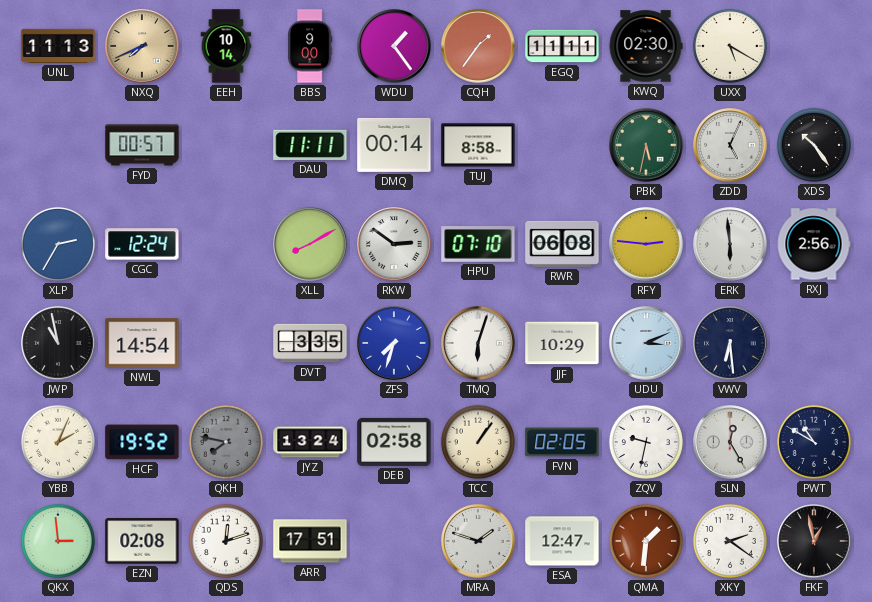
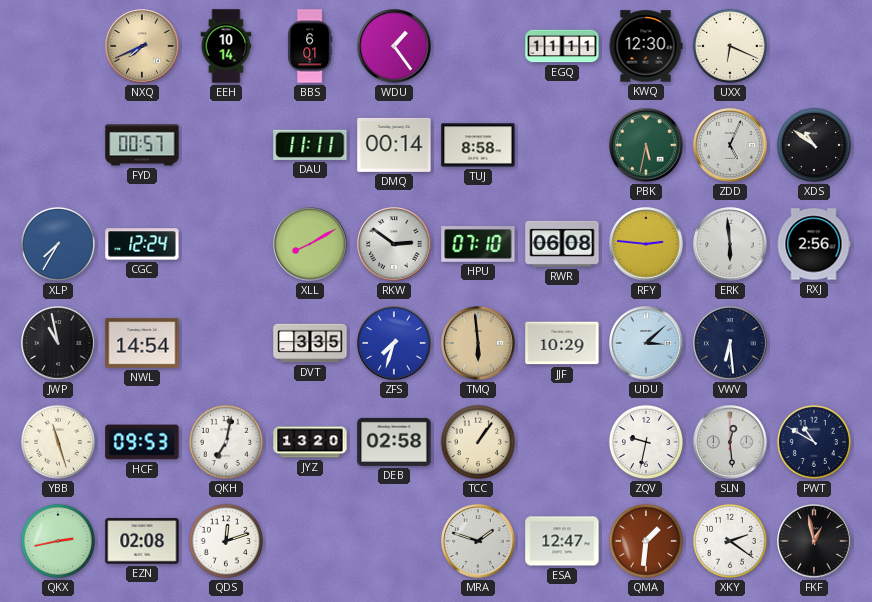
UNL: 11:13 -> none (58, 46)
BBS: 9:00 -> 6:01 (310, 46)
CQH: 1:36 -> none (478, 46)
KWQ: 02:30 -> 12:30 (646, 46)
UXX: 5:20 -> 6:19 (730, 46)
XDS: 10:24 -> 10:51 (814, 145)
XLP: 2:35 -> 7:35 (58, 244)
TMQ: 6:03 -> 5:59 (478, 343)
TMQ dial: white -> champagne (478, 343)
UDU: 3:11 -> 3:08 (646, 343)
YBB: 2:04 -> 11:27 (58, 442)
HCF: 19:52 -> 09:53 (142, 442)
QKH: 7:47 -> 7:02 (226, 442)
QKH dial: grey -> white (226, 442)
JYZ: 13:24 -> 13:20 (310, 442)
FVN: 02:05 -> none (562, 442)
SLN: 12:25 -> 12:29 (730, 442)
QKX: 2:59 -> 2:43 (58, 541)
ARR: 17:51 -> none (310, 541)
